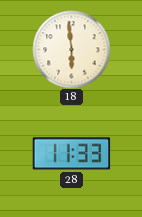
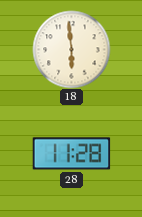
28: 11:33 -> 11:28 (71, 154)
